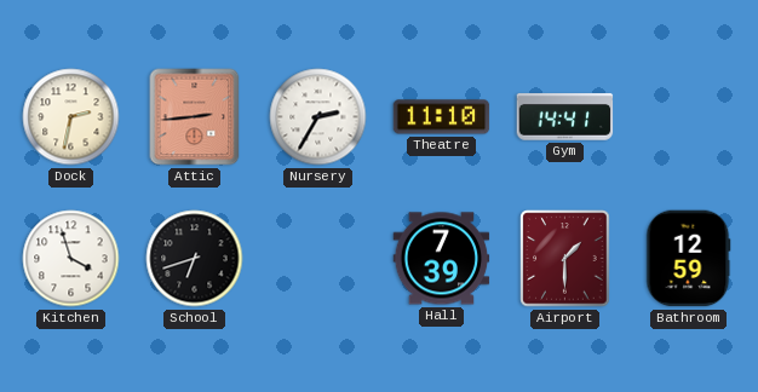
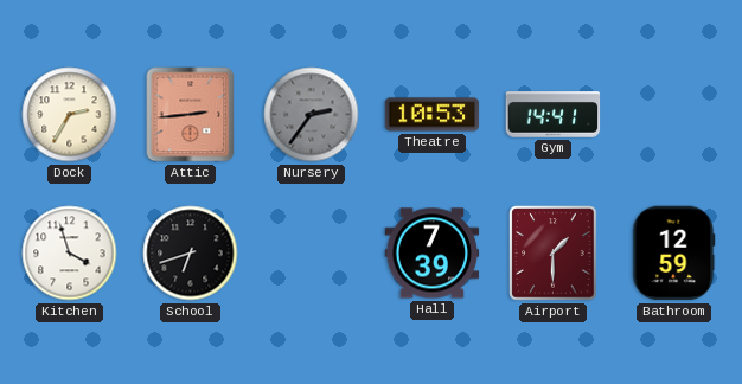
Dock: 2:32 -> 2:35 (70, 115)
Nursery: 2:35 -> 2:36 (312, 115)
Nursery dial: white -> grey (312, 115)
Theatre: 11:10 -> 10:53 (433, 115)
